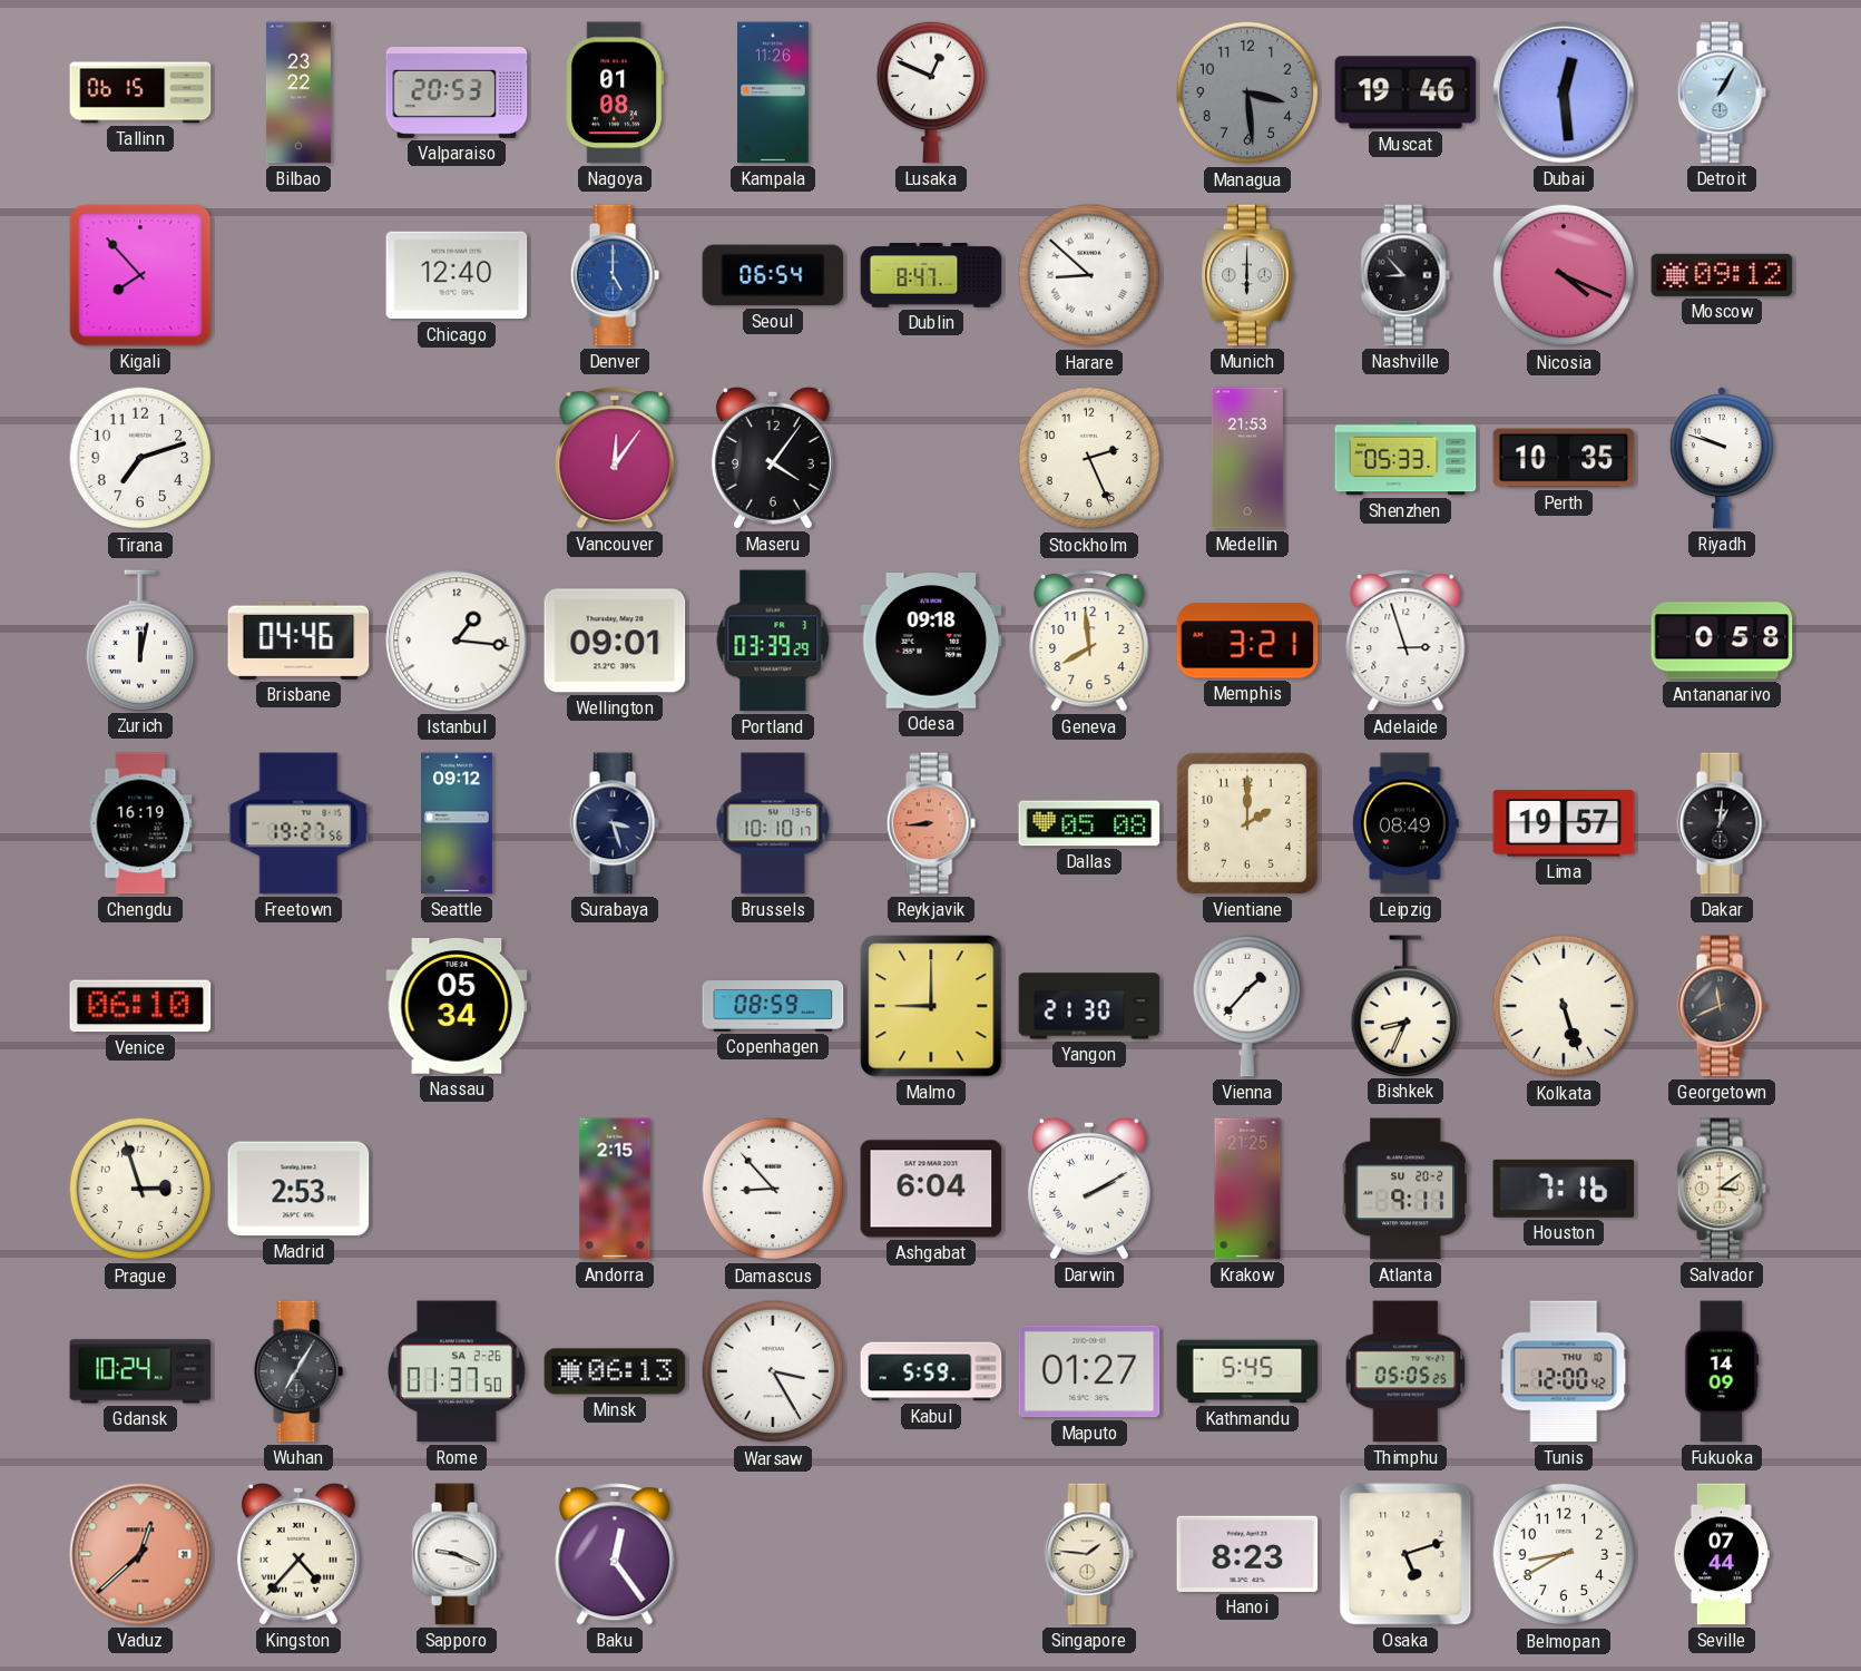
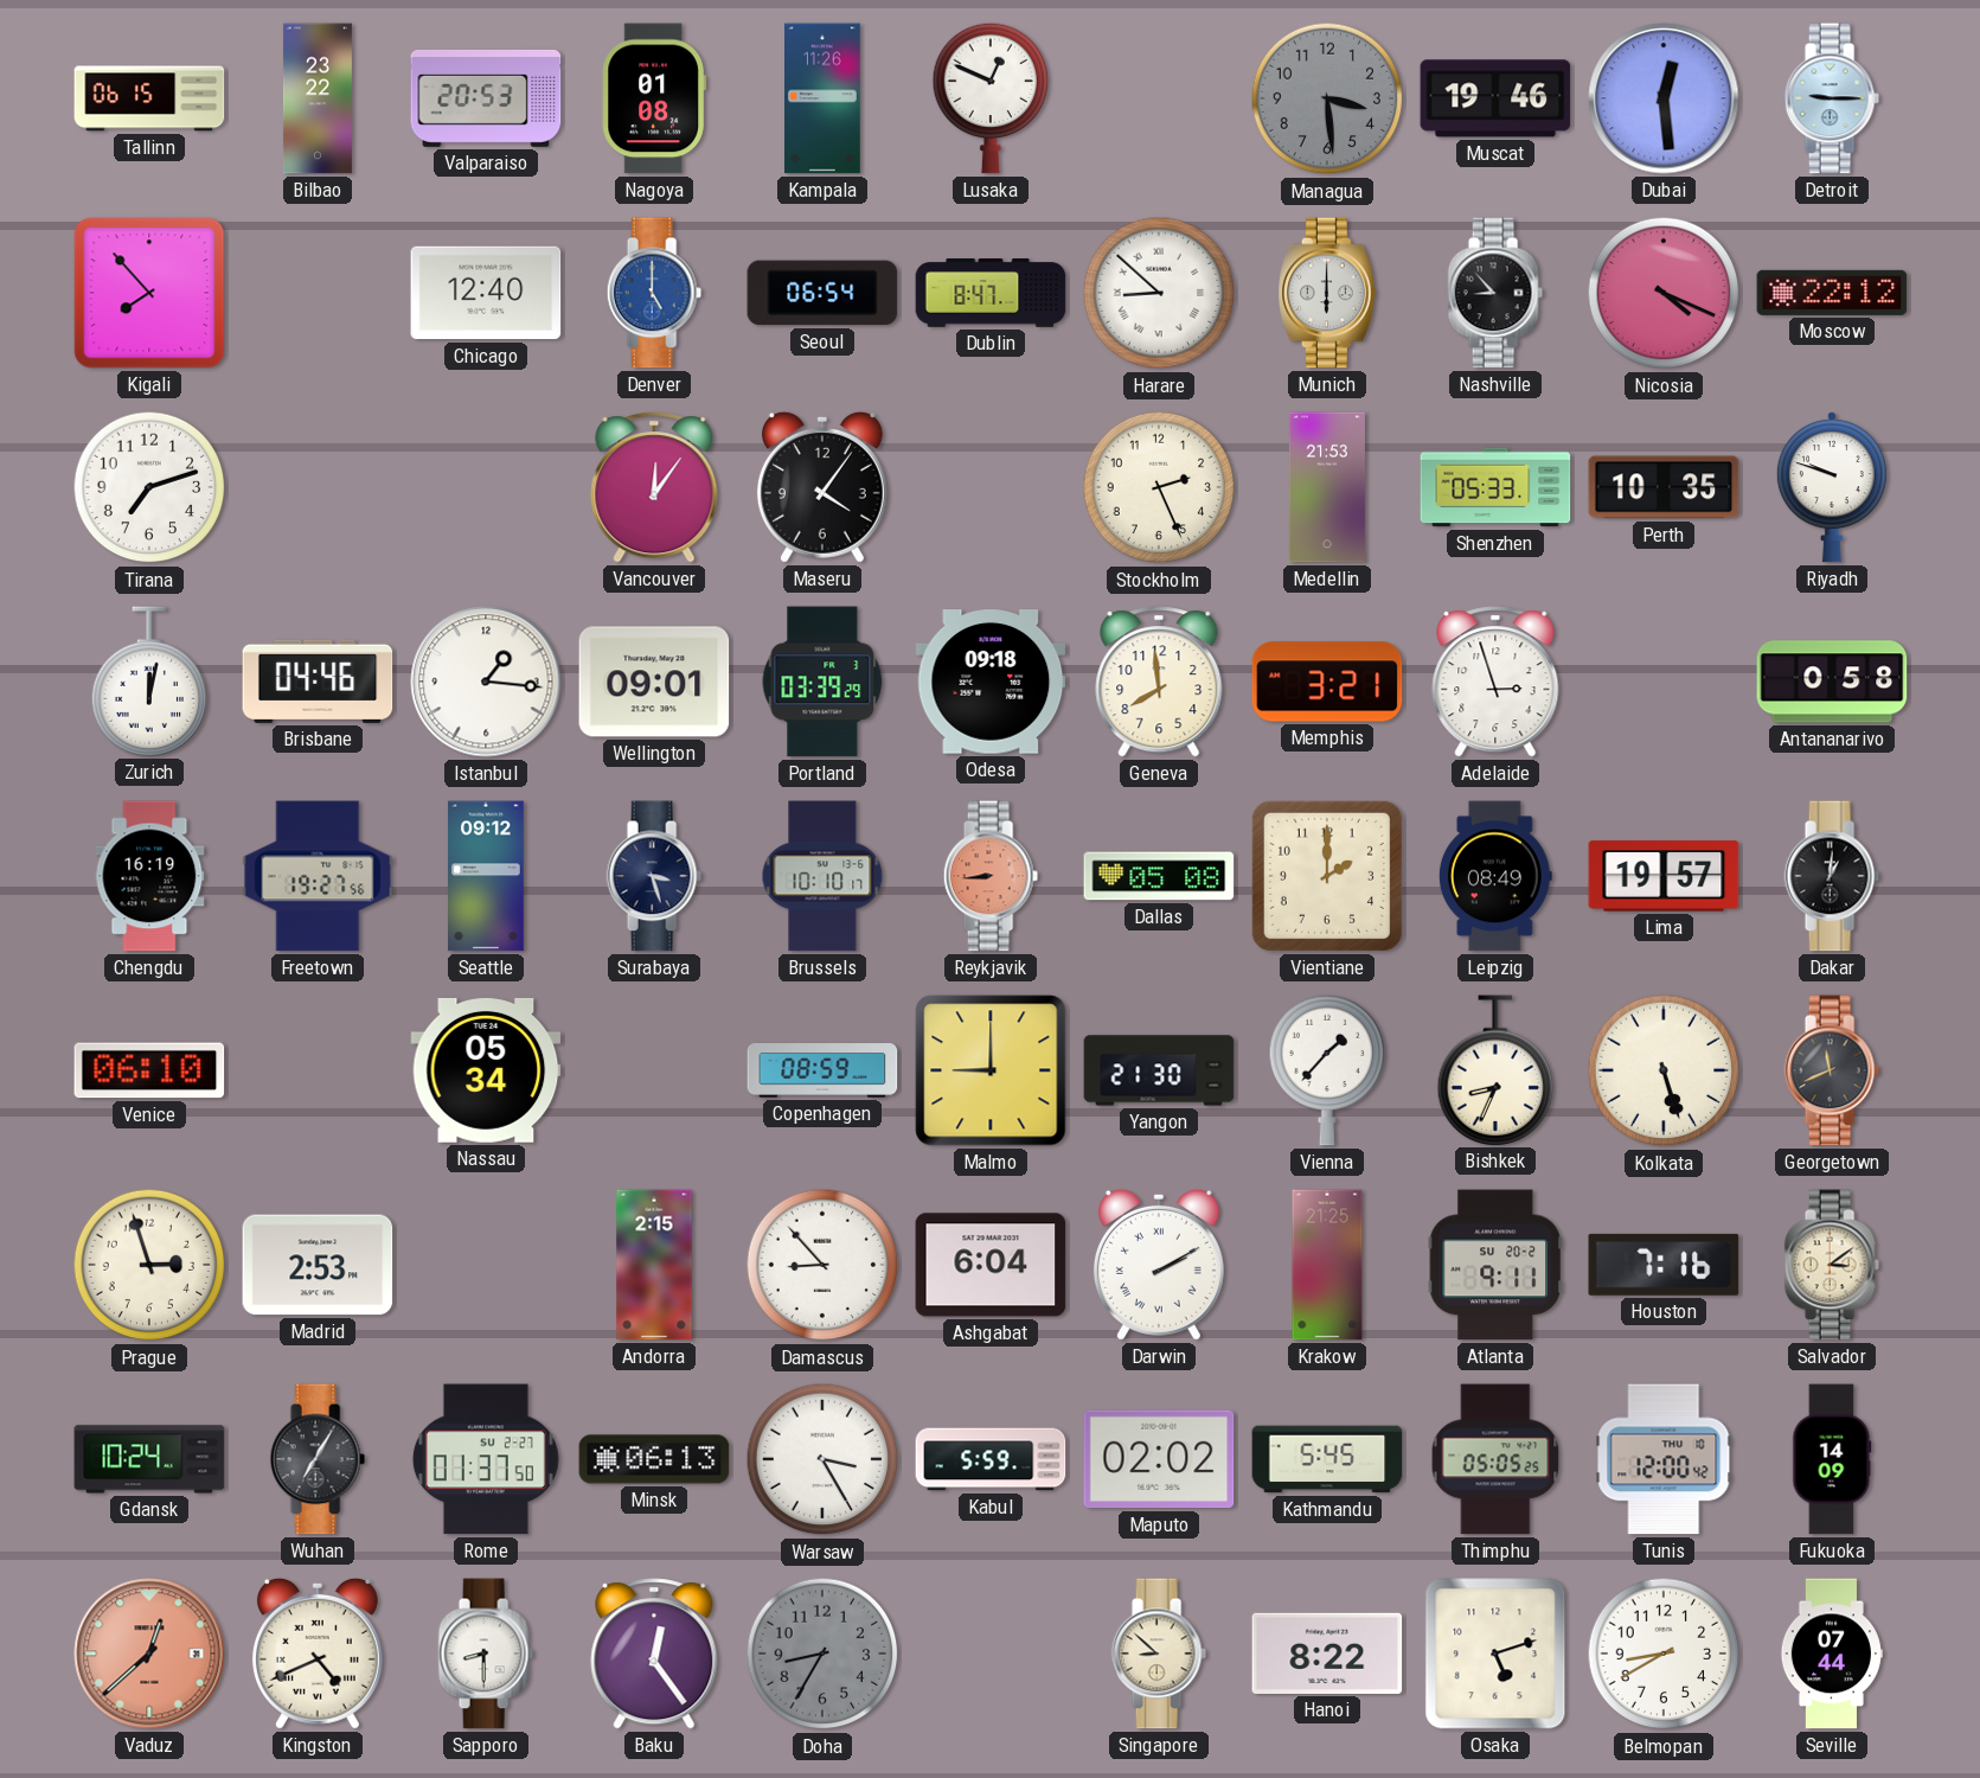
Detroit: 1:05 -> 9:15 (1832, 98)
Moscow: 09:12 -> 22:12 (1832, 293)
Rome date: SA 2-26 -> SU 2-27 (486, 1459)
Maputo: 01:27 -> 02:02 (1159, 1459)
Kingston: 4:37 -> 4:41 (318, 1654)
Sapporo: 9:19 -> 8:30 (486, 1654)
Doha: none -> 8:35 (822, 1654)
Singapore: 1:46 -> 8:52 (1159, 1654)
Hanoi: 8:23 -> 8:22 (1327, 1654)
